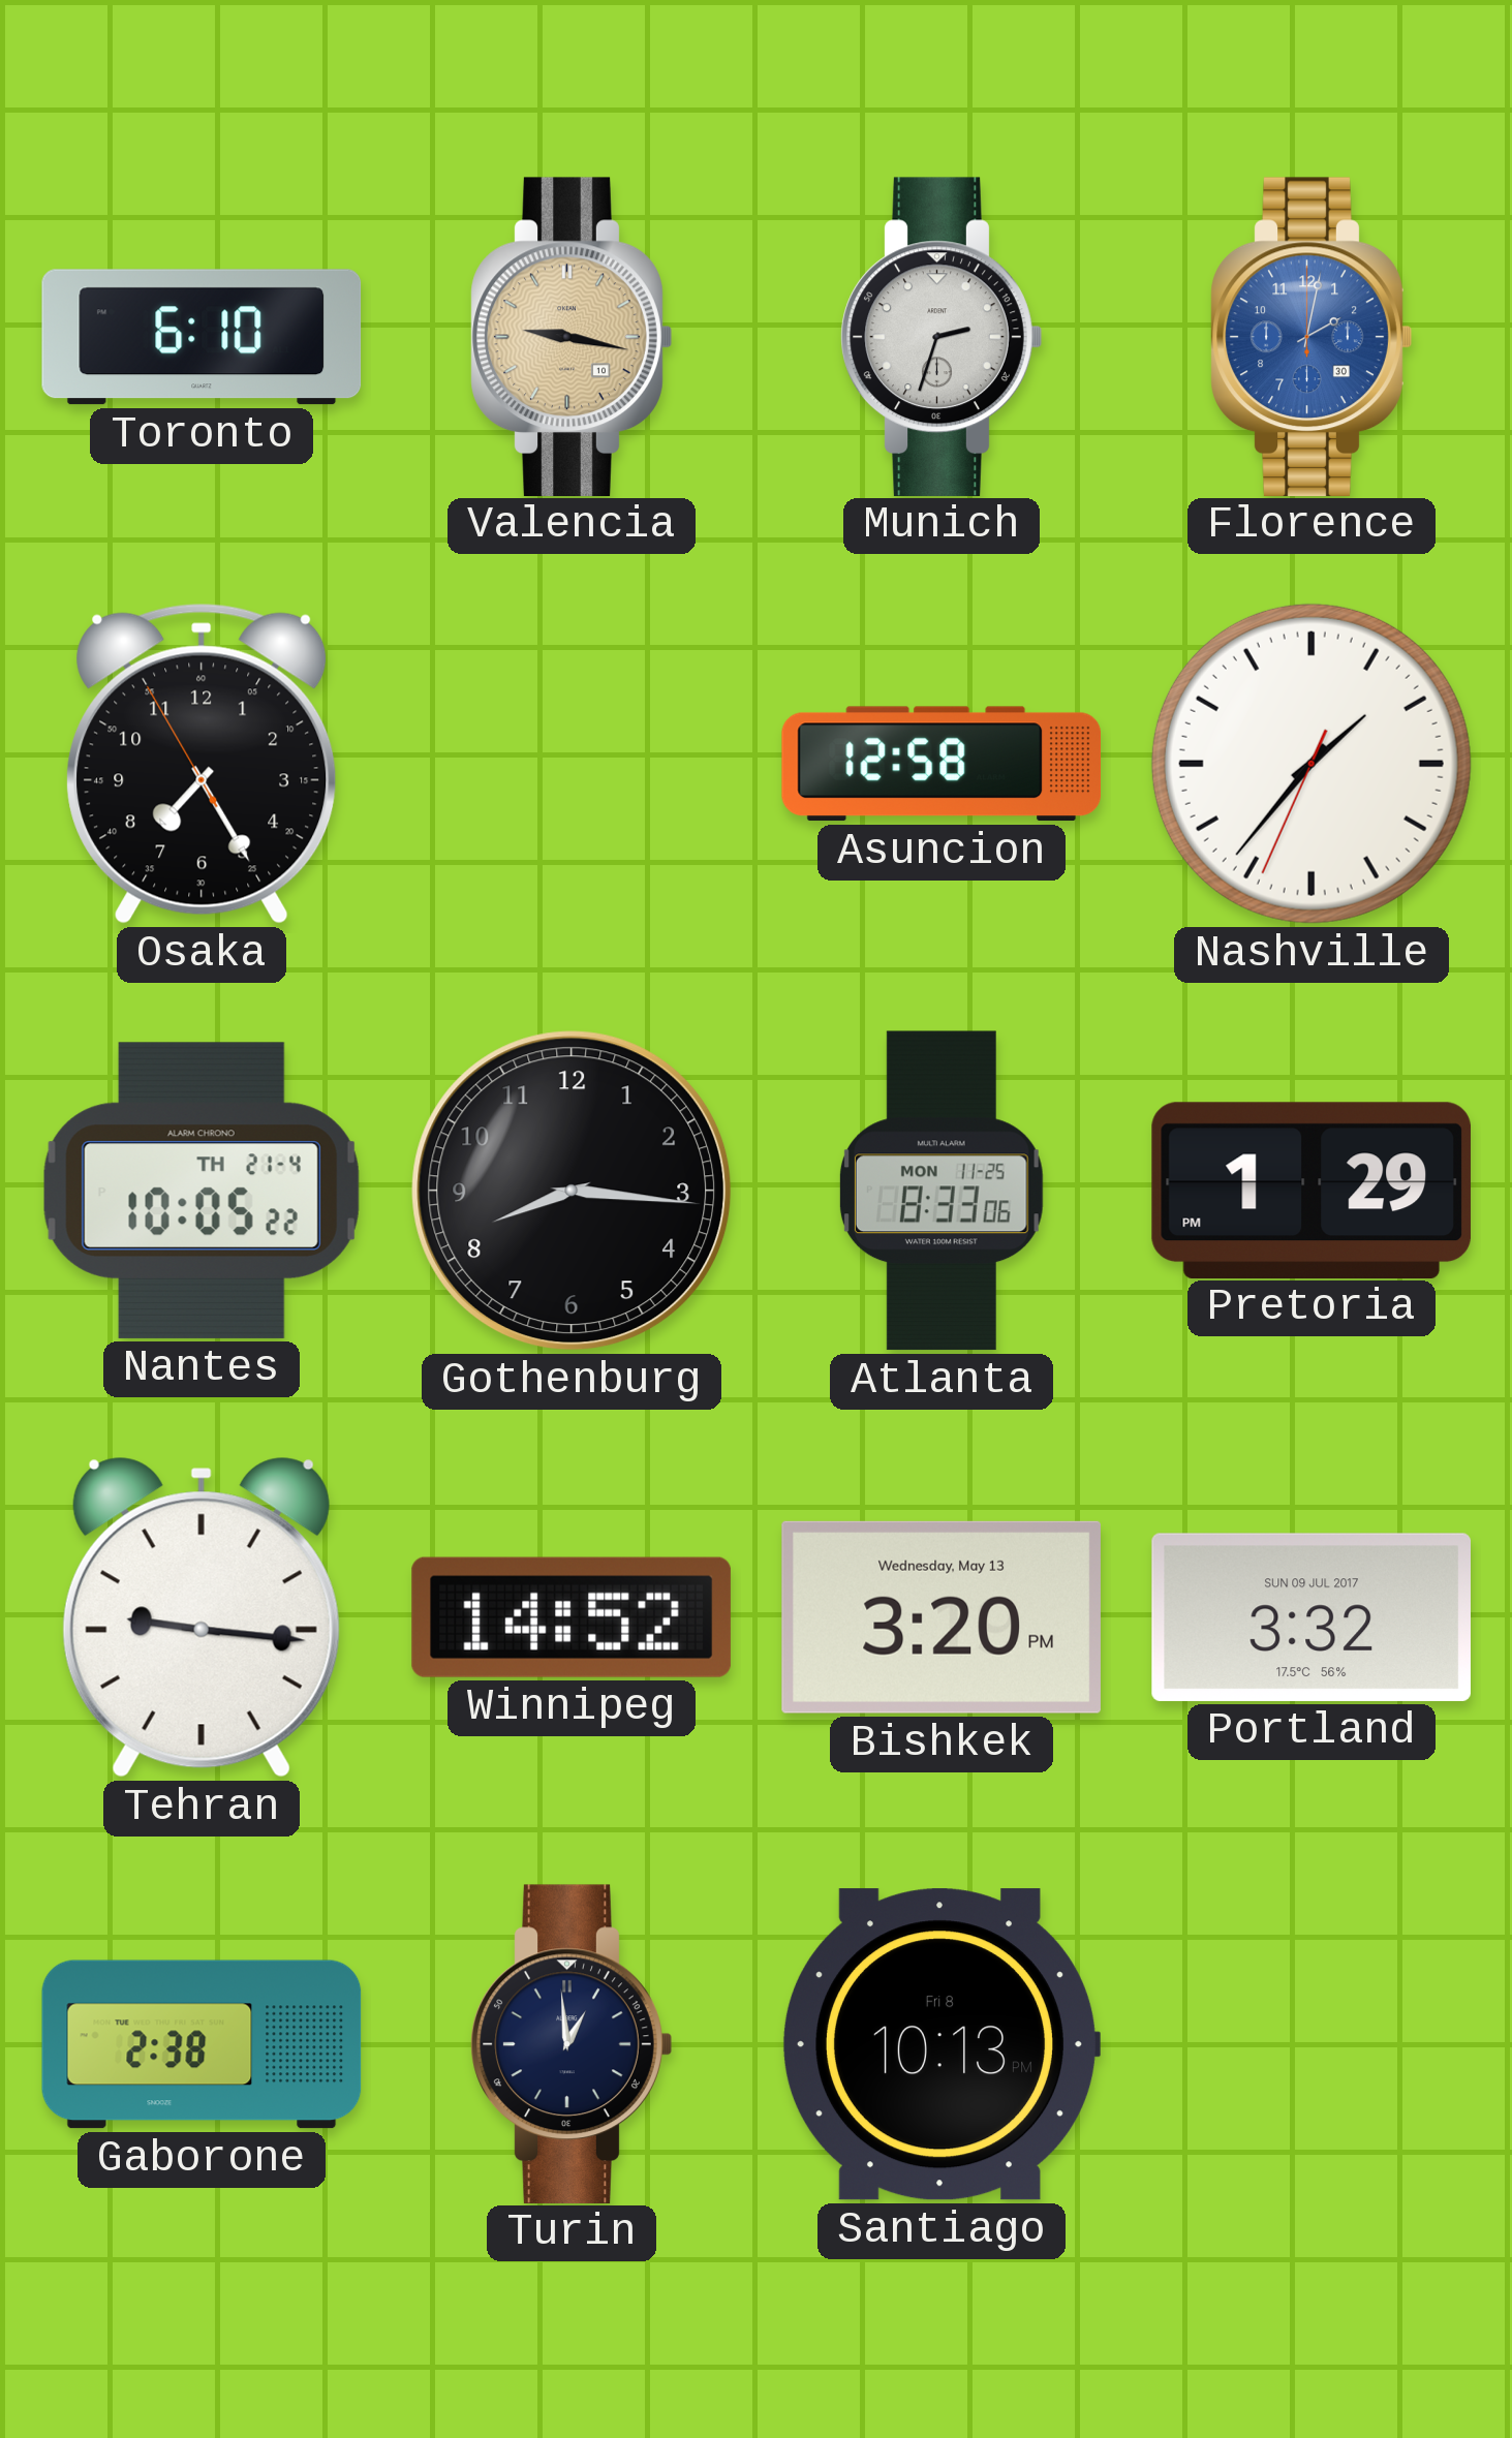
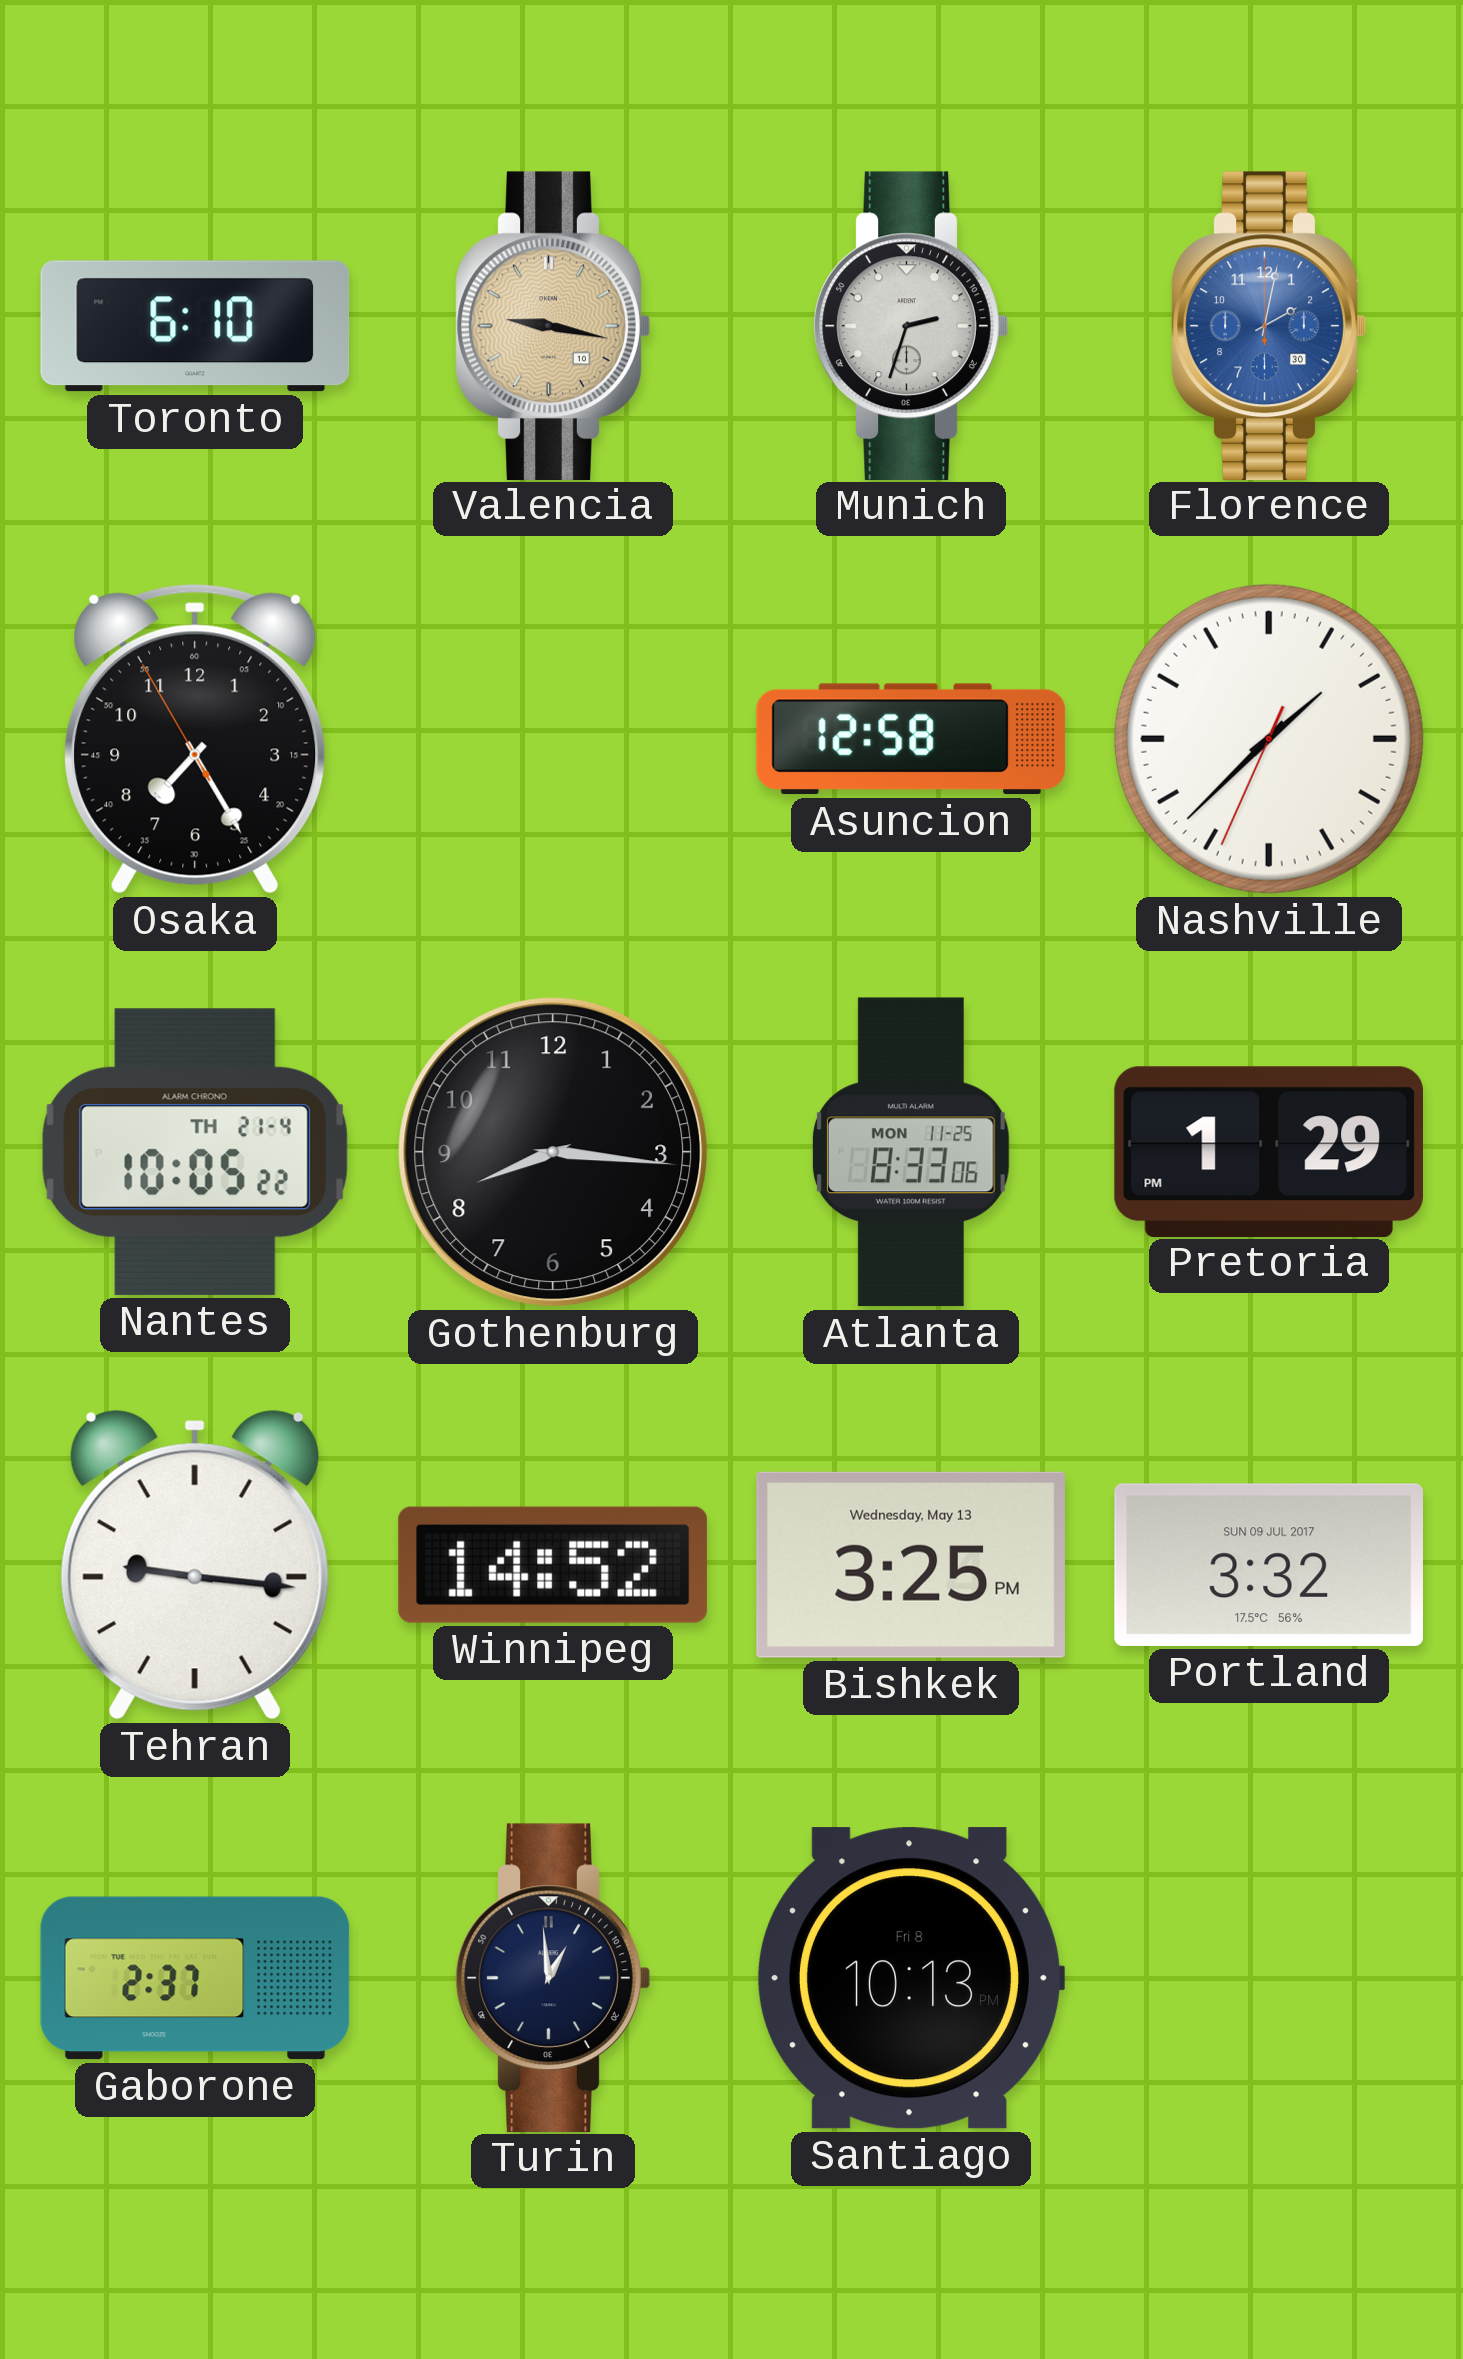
Nashville: 1:36 -> 1:37 (1269, 739)
Bishkek: 3:20 -> 3:25 (911, 1565)
Gaborone: 2:38 -> 2:37 (195, 1978)
